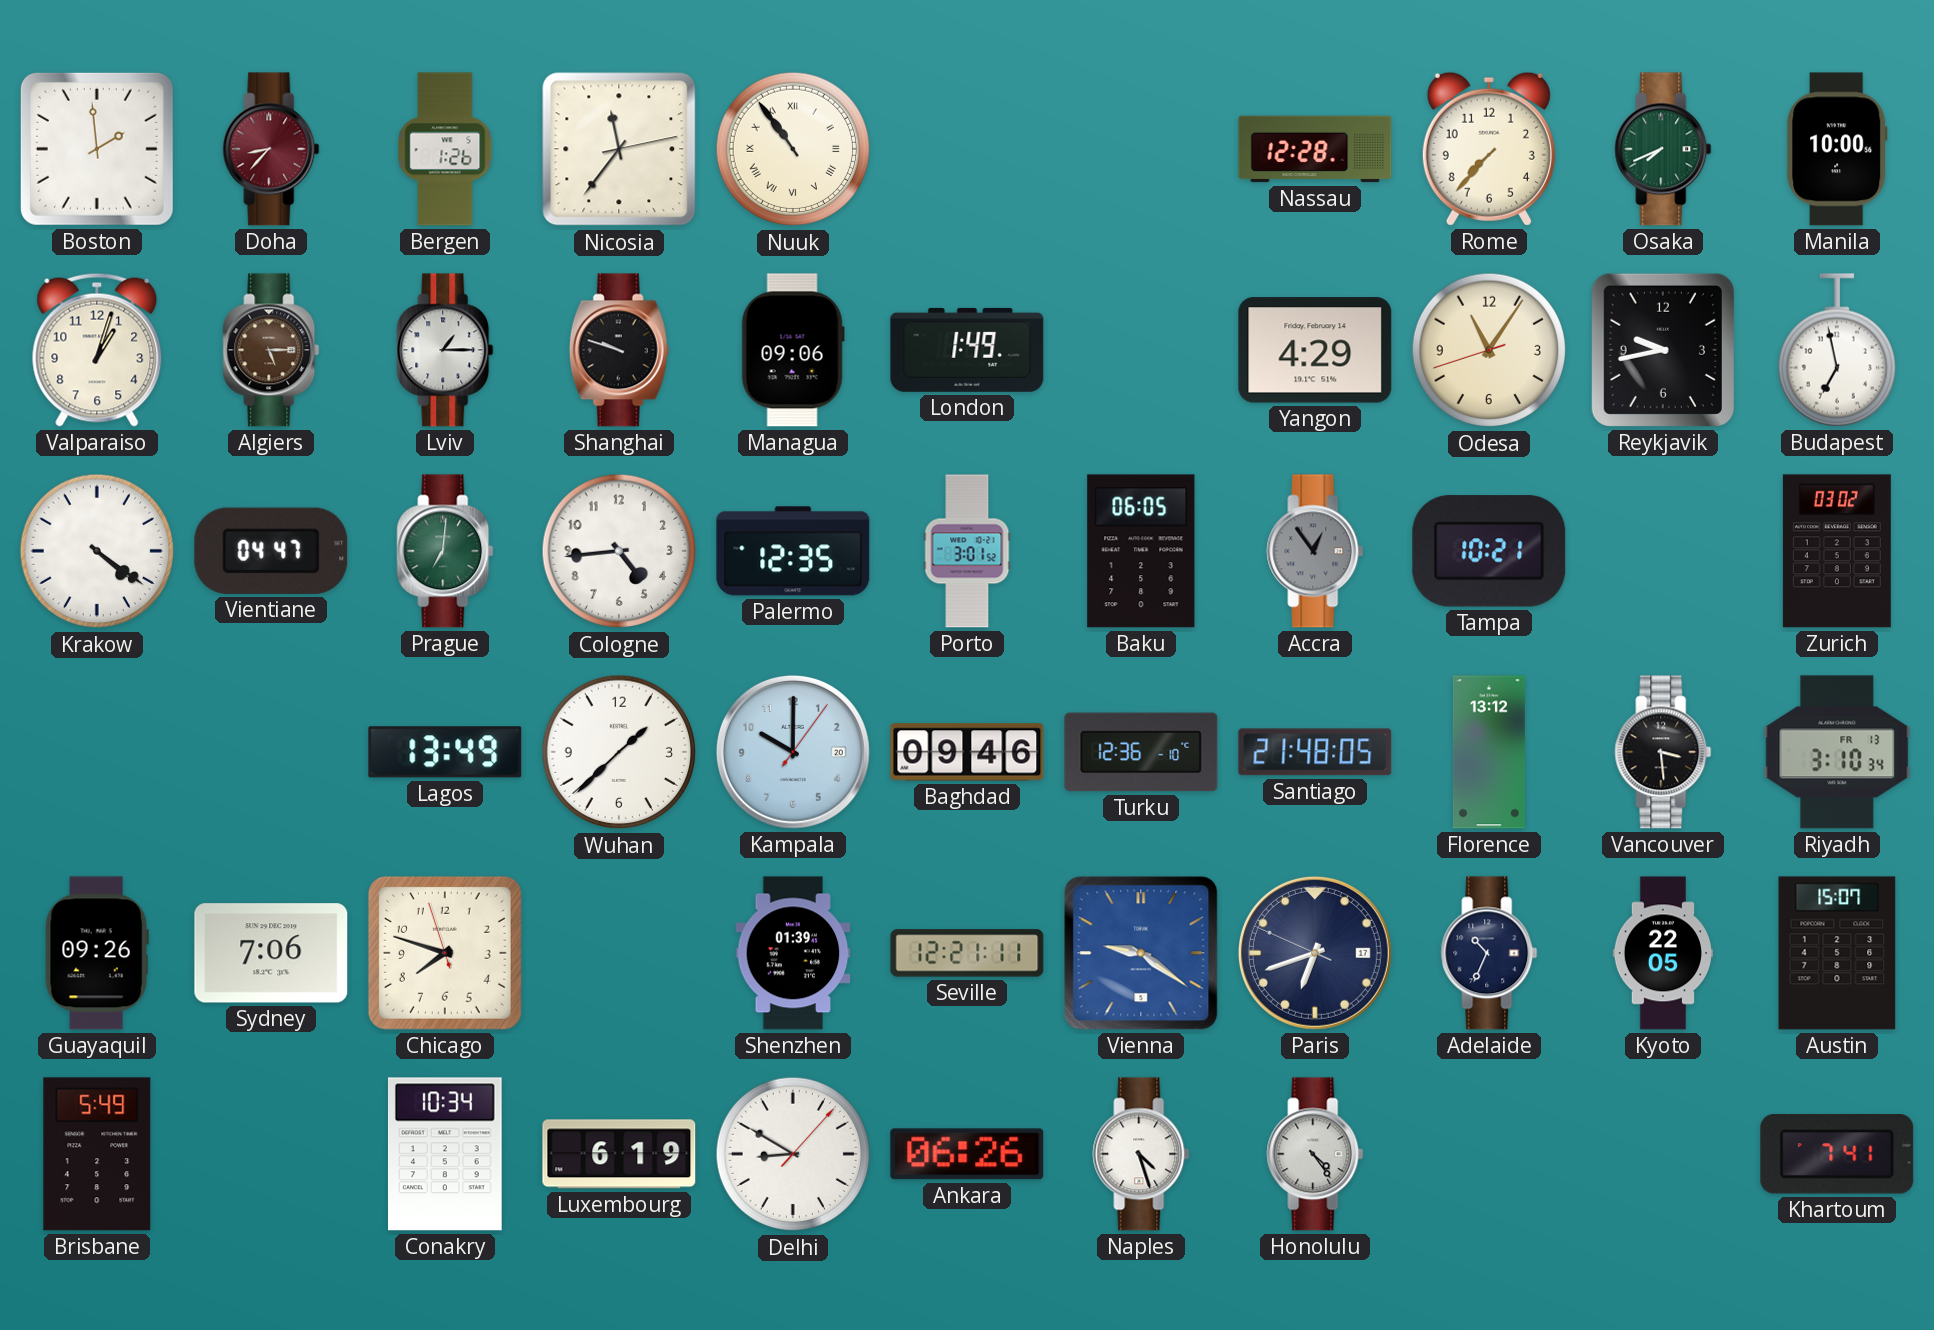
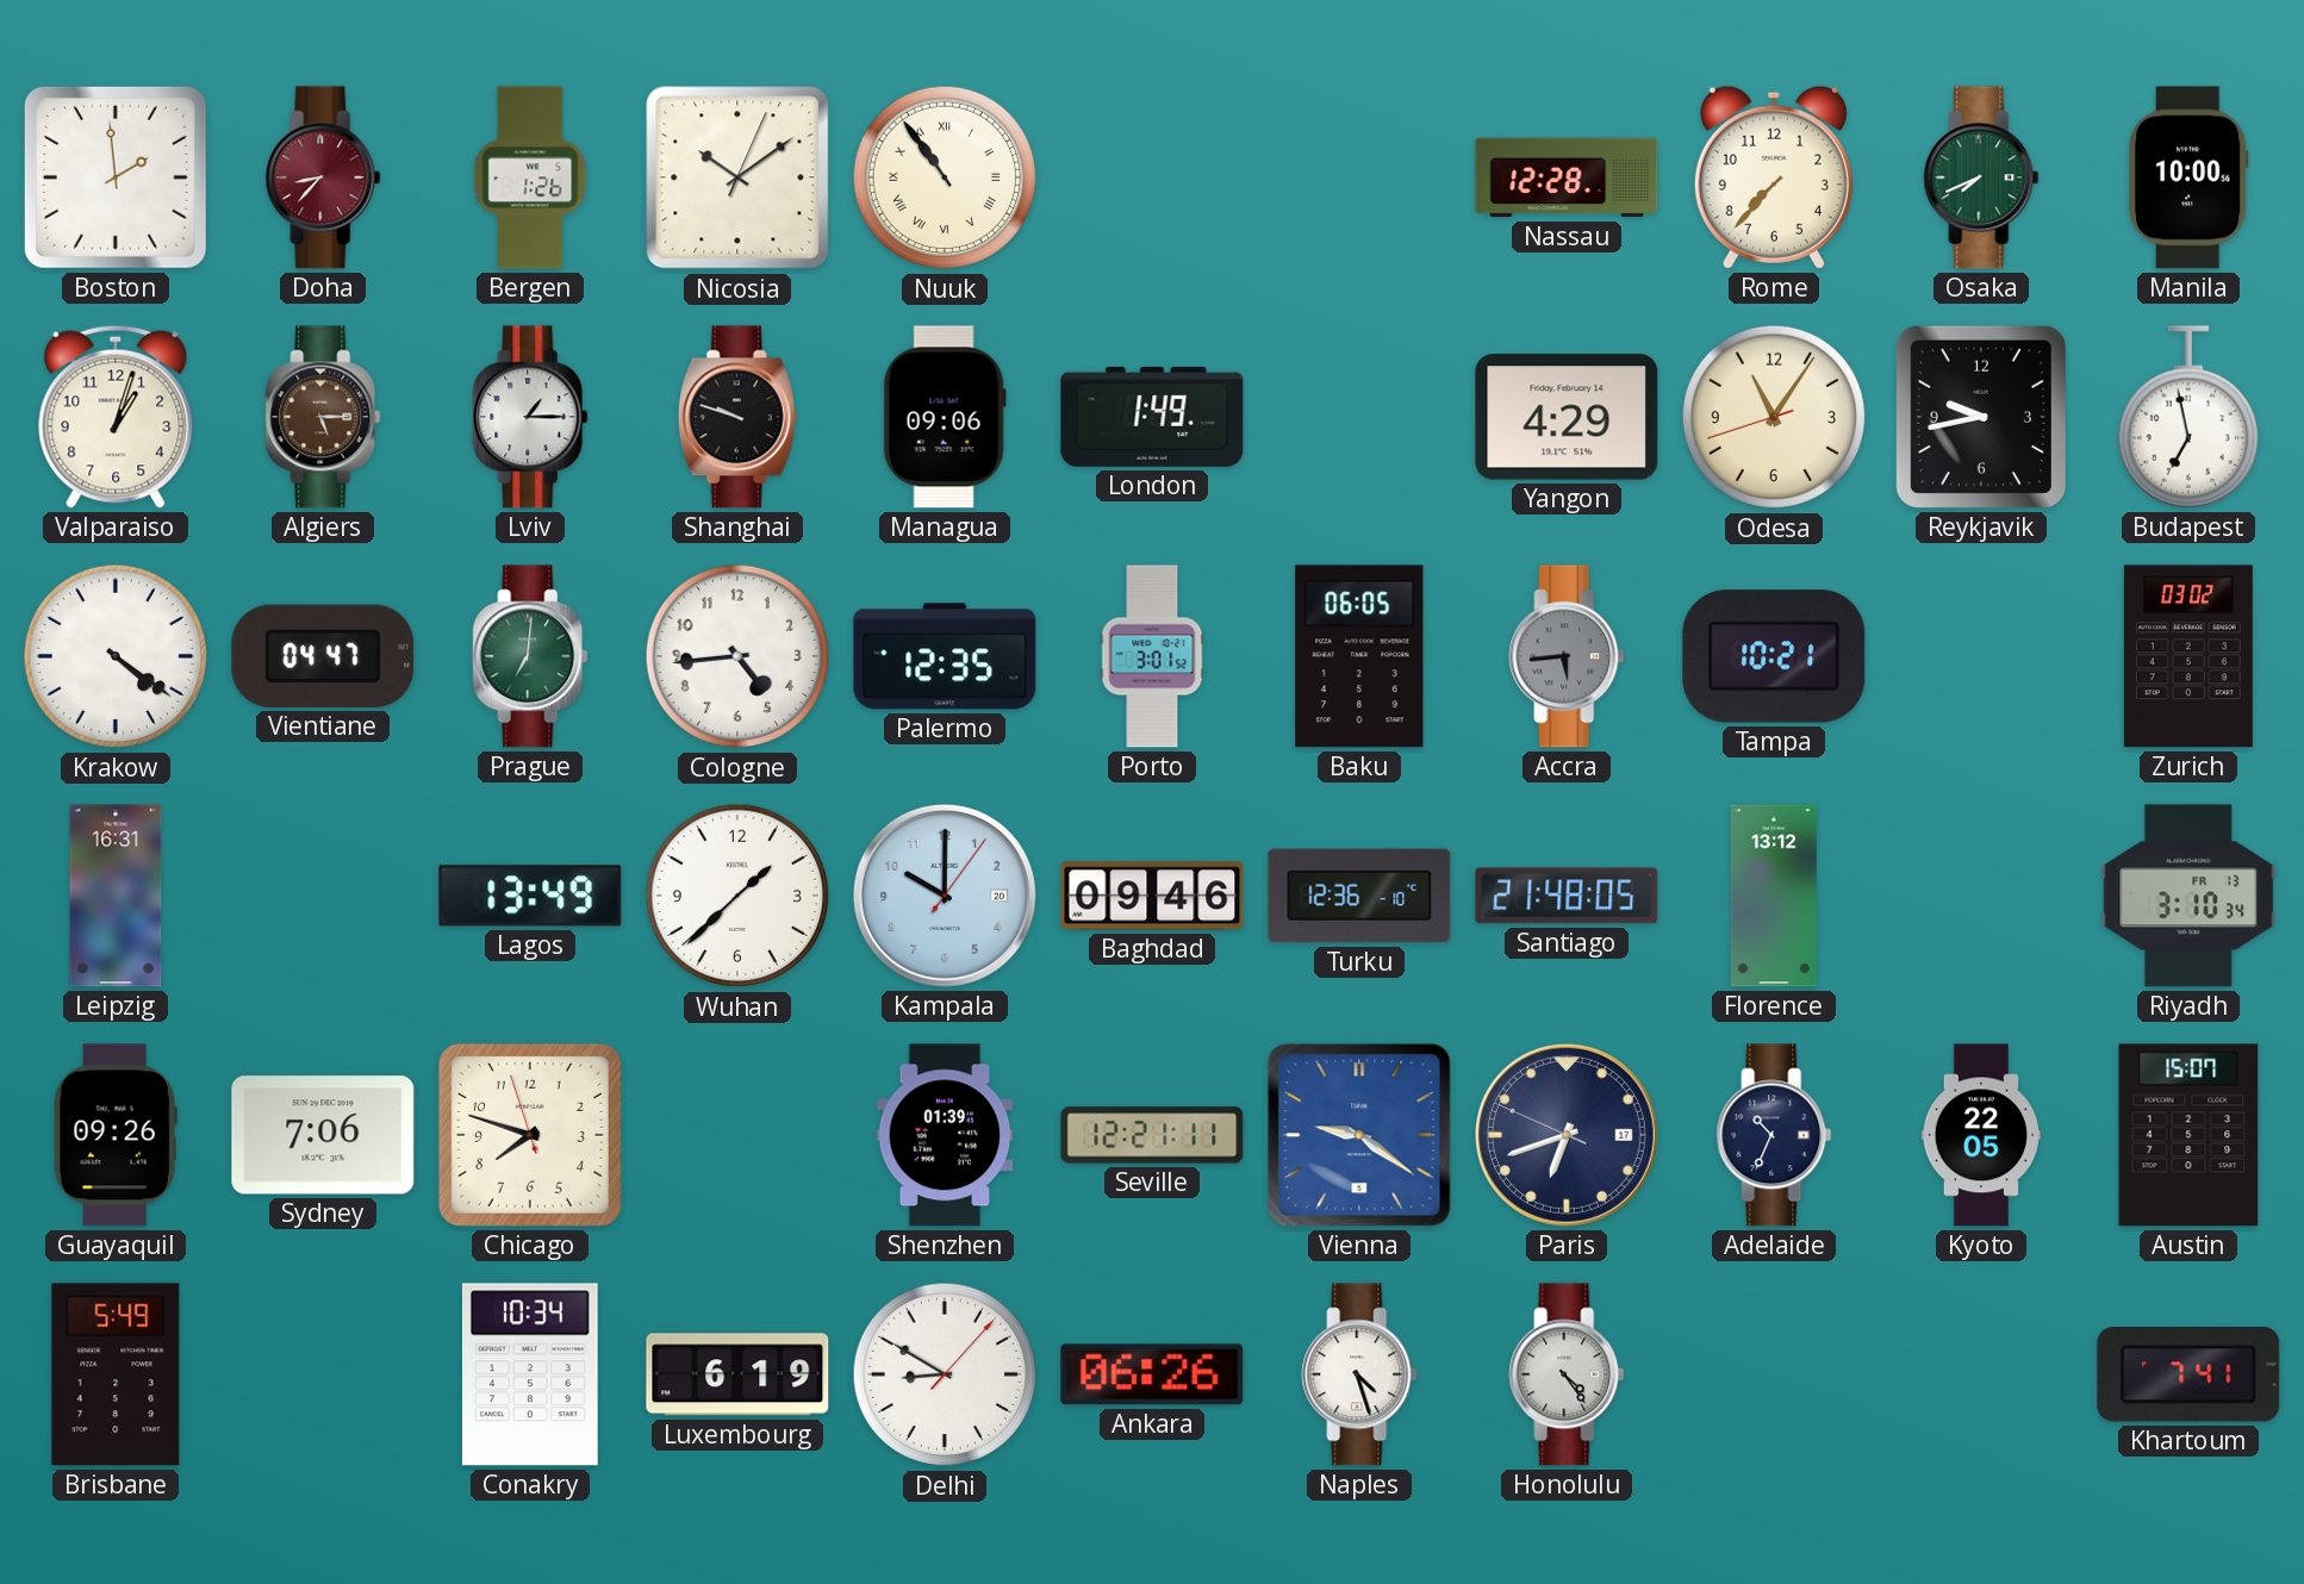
Nicosia: 11:36 -> 10:09 (737, 177)
Accra: 12:54 -> 5:44 (1567, 656)
Leipzig: none -> 16:31 (116, 896)
Vancouver: 3:29 -> none (1663, 752)
